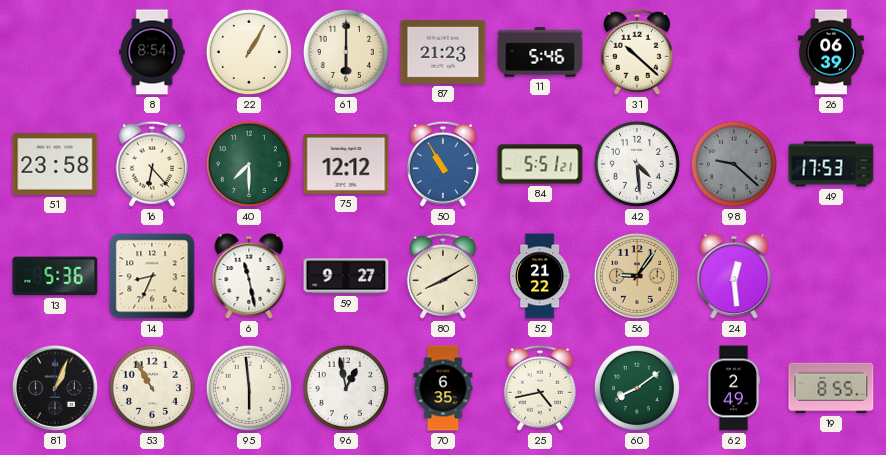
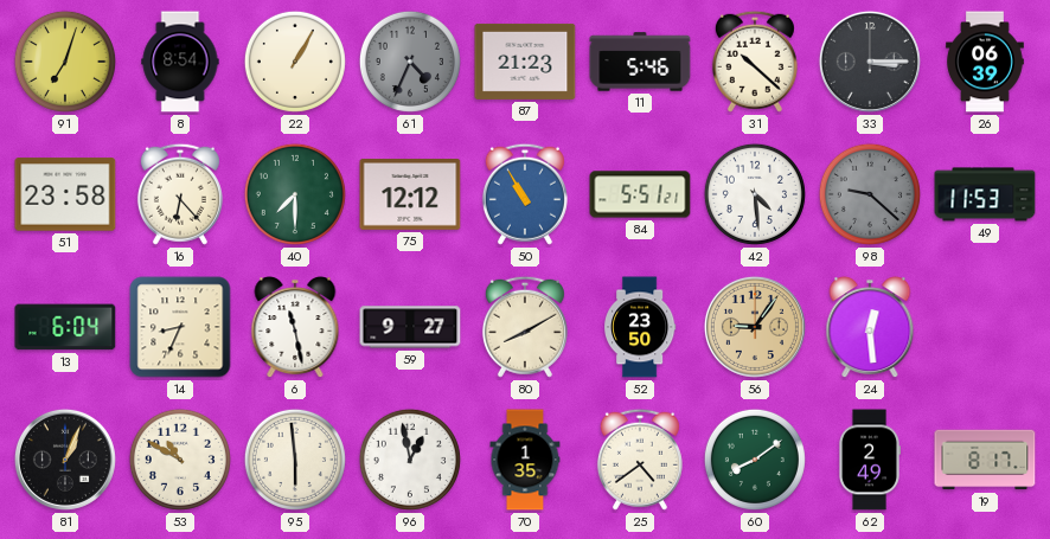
91: none -> 7:03 (65, 62)
61: 6:00 -> 4:34 (410, 62)
61 dial: cream -> grey (410, 62)
33: none -> 3:15 (870, 62)
49: 17:53 -> 11:53 (985, 194)
13: 5:36 -> 6:04 (65, 327)
52: 21:22 -> 23:50 (640, 327)
53: 10:55 -> 10:50 (180, 460)
70: 6:35 -> 1:35 (525, 460)
25: 4:43 -> 4:39 (640, 460)
19: 8:55 -> 8:17 (985, 460)
